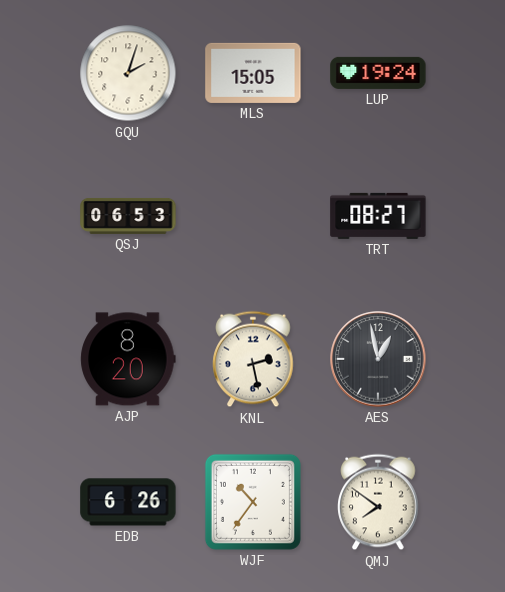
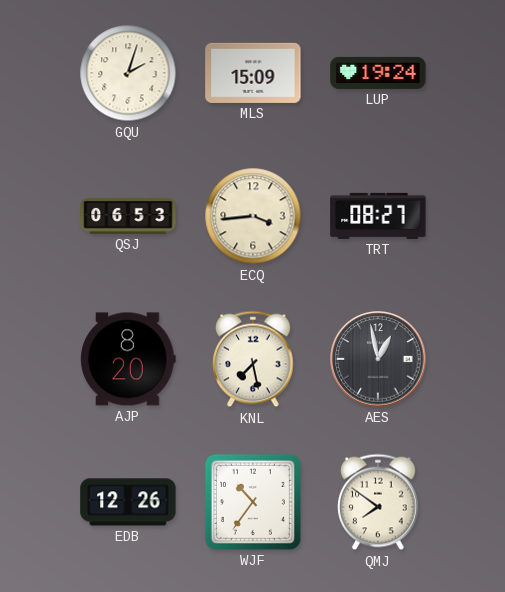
MLS: 15:05 -> 15:09 (253, 73)
ECQ: none -> 3:44 (253, 216)
KNL: 2:28 -> 7:28 (253, 359)
EDB: 6:26 -> 12:26 (128, 502)
